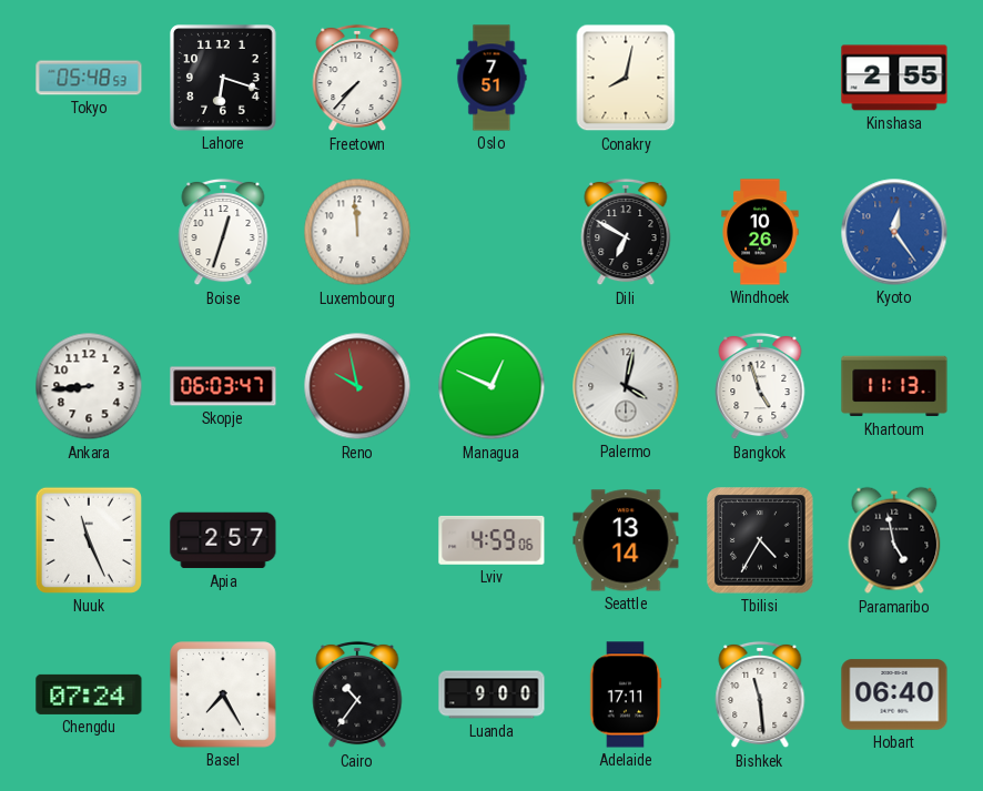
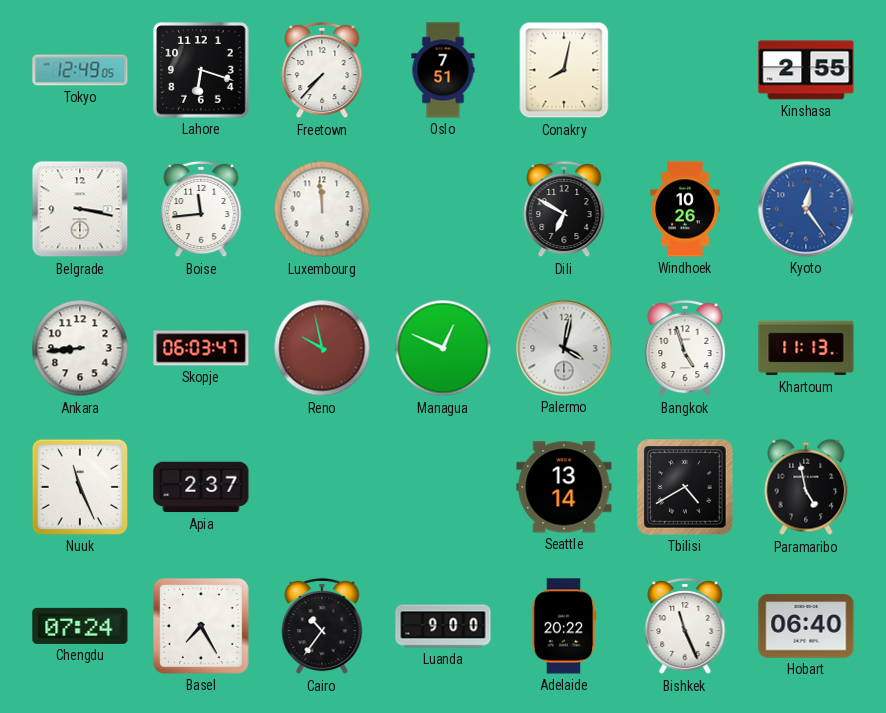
Tokyo: 05:48 -> 12:49 (80, 70)
Belgrade: none -> 3:17 (80, 209)
Boise: 12:33 -> 11:44 (201, 209)
Apia: 2:57 -> 2:37 (201, 487)
Lviv: 4:59 -> none (491, 540)
Tbilisi: 4:35 -> 4:40 (685, 487)
Adelaide: 17:11 -> 20:22 (564, 626)
Bishkek: 11:29 -> 11:26 (685, 626)
